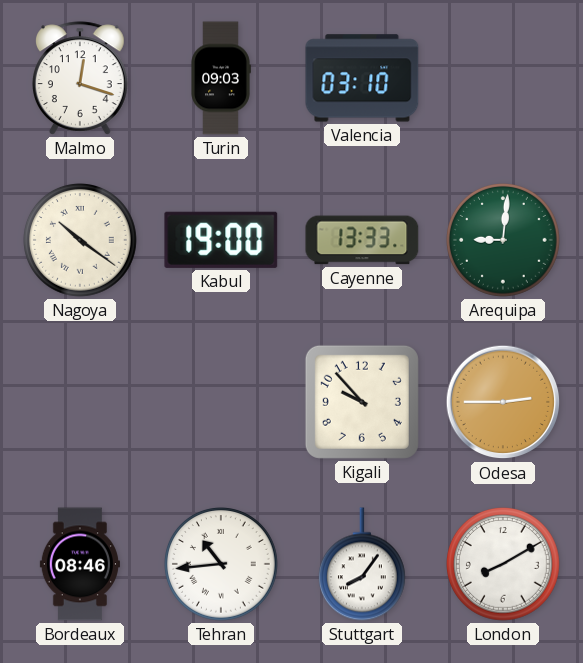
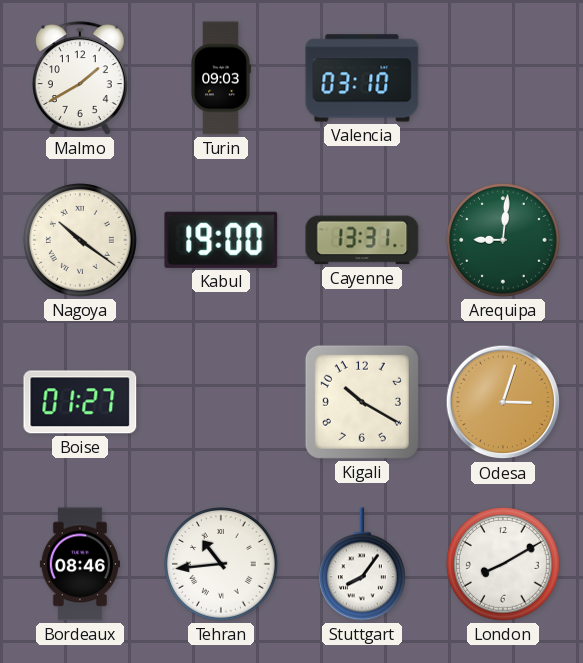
Malmo: 12:18 -> 1:40 (81, 78)
Cayenne: 13:33 -> 13:31 (362, 240)
Boise: none -> 01:27 (80, 402)
Kigali: 9:53 -> 10:20 (362, 402)
Odesa: 2:45 -> 3:03 (503, 402)
